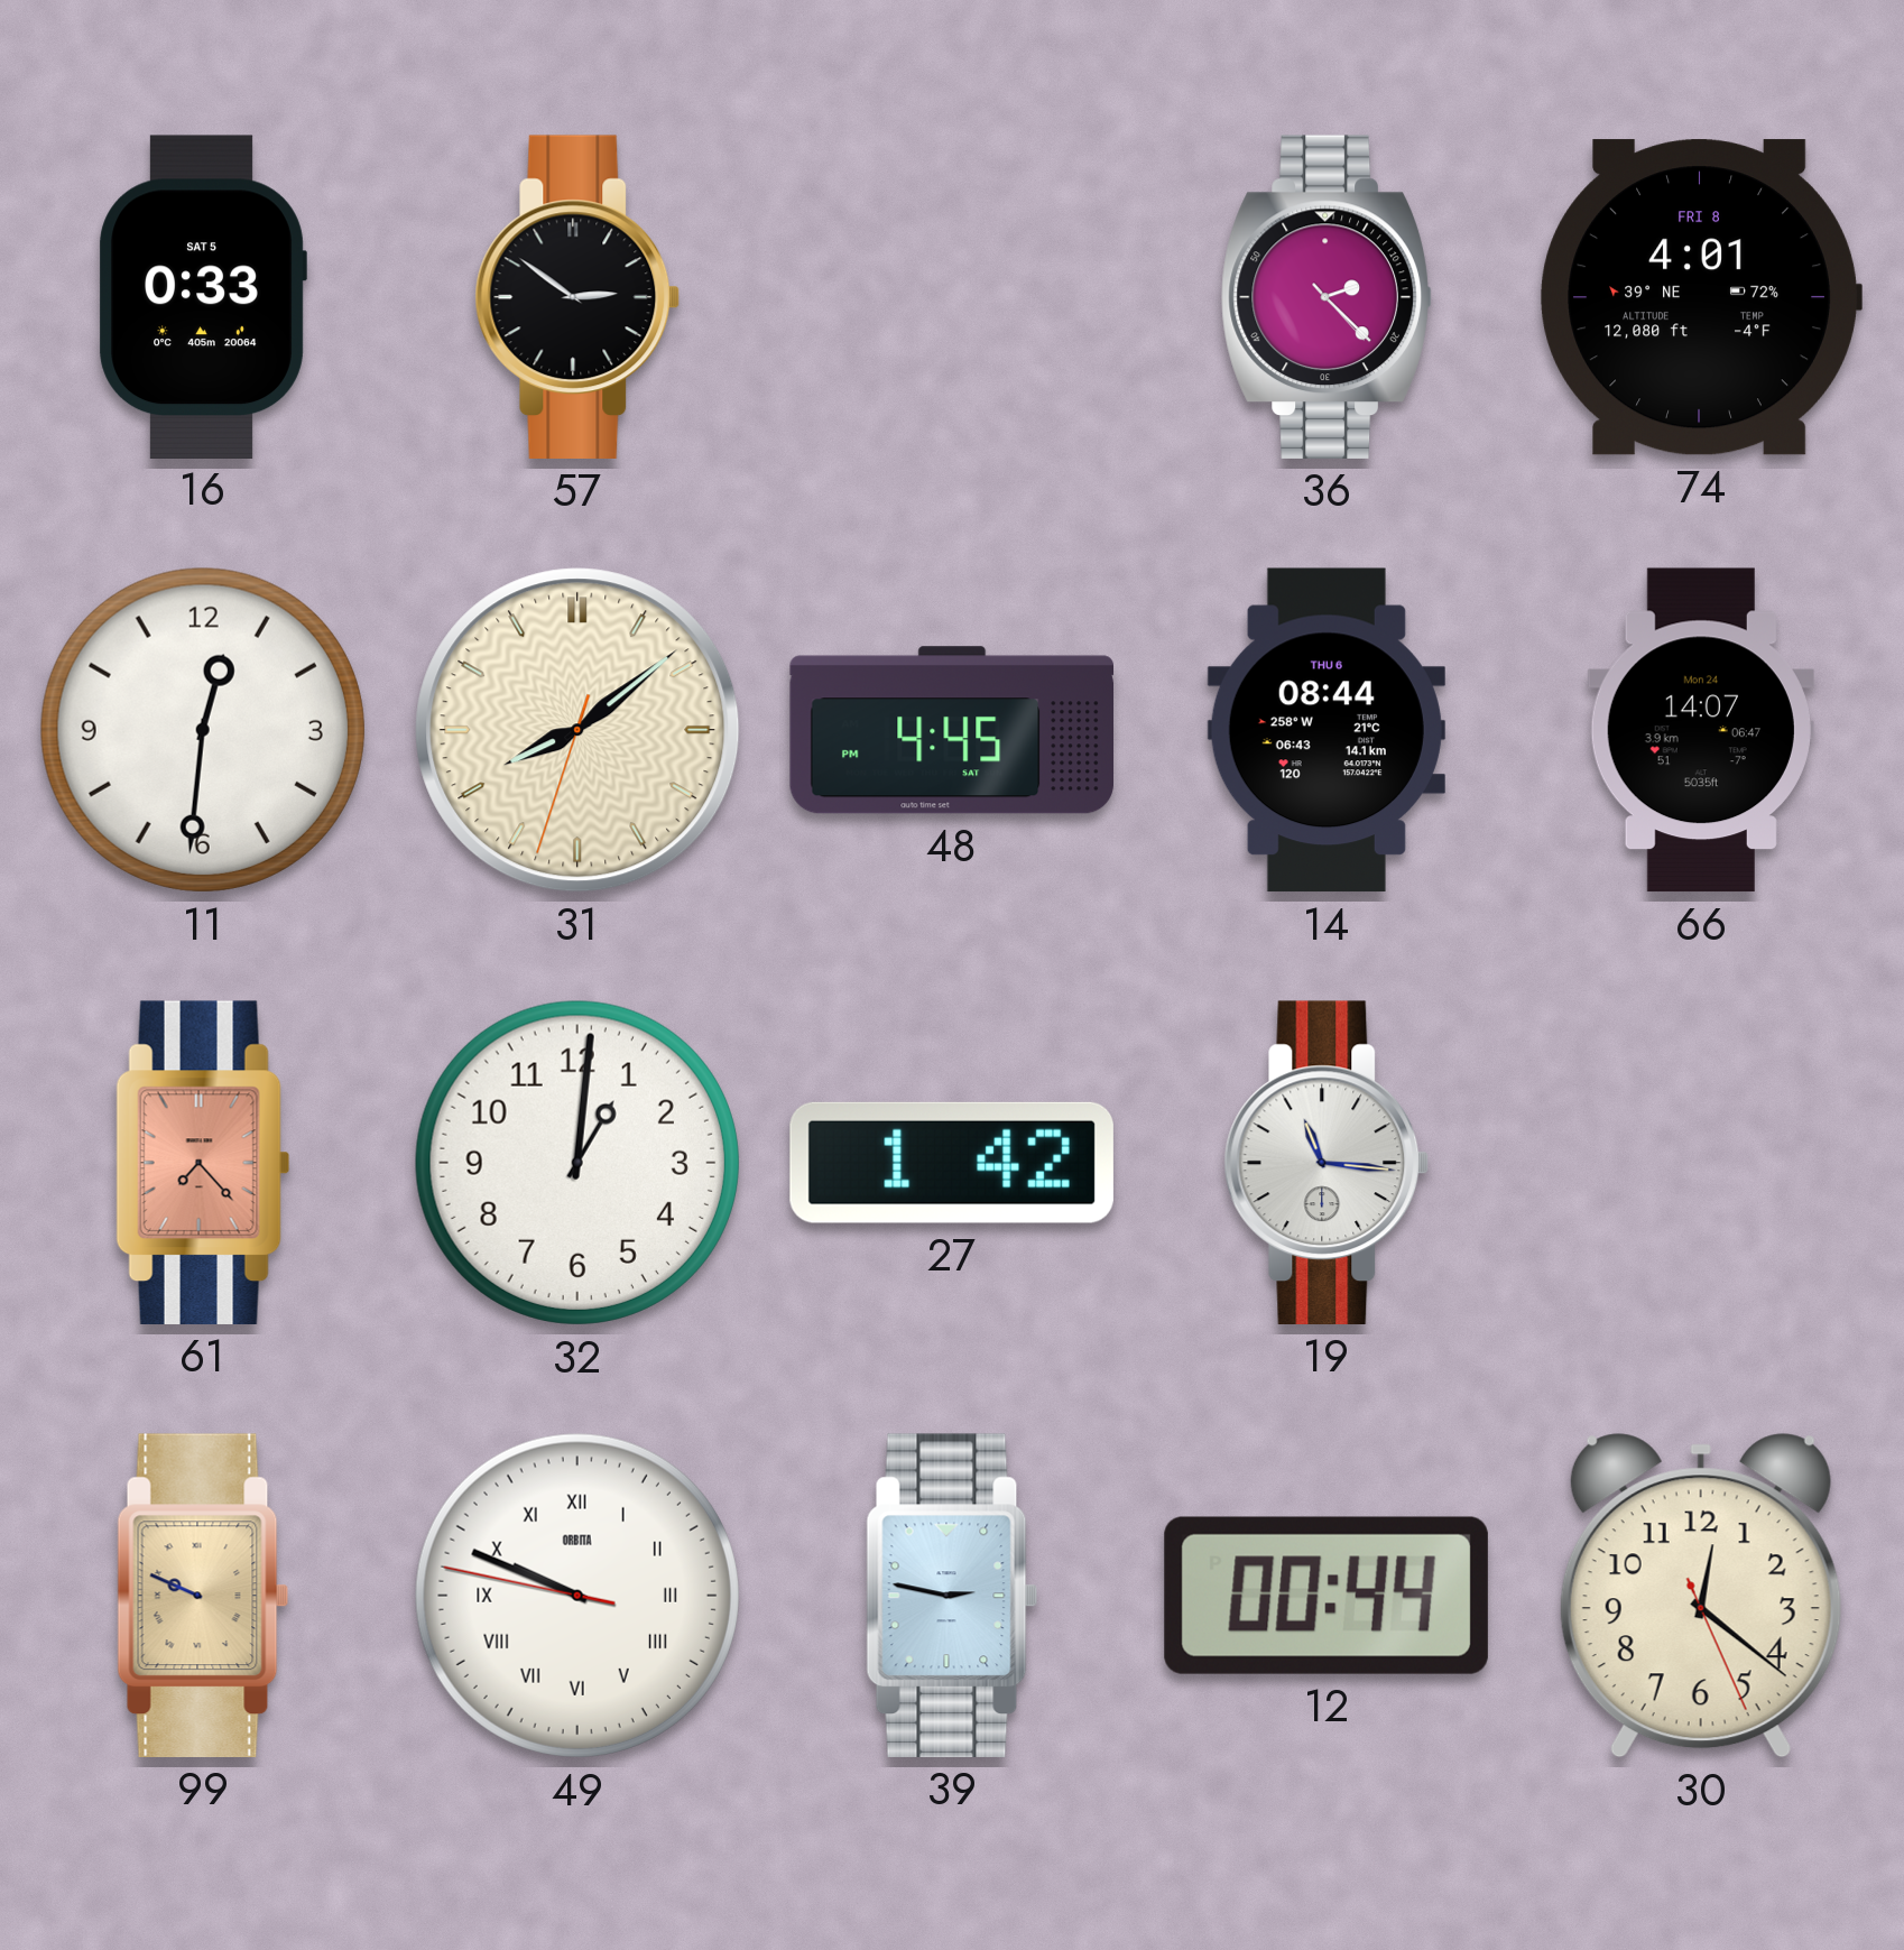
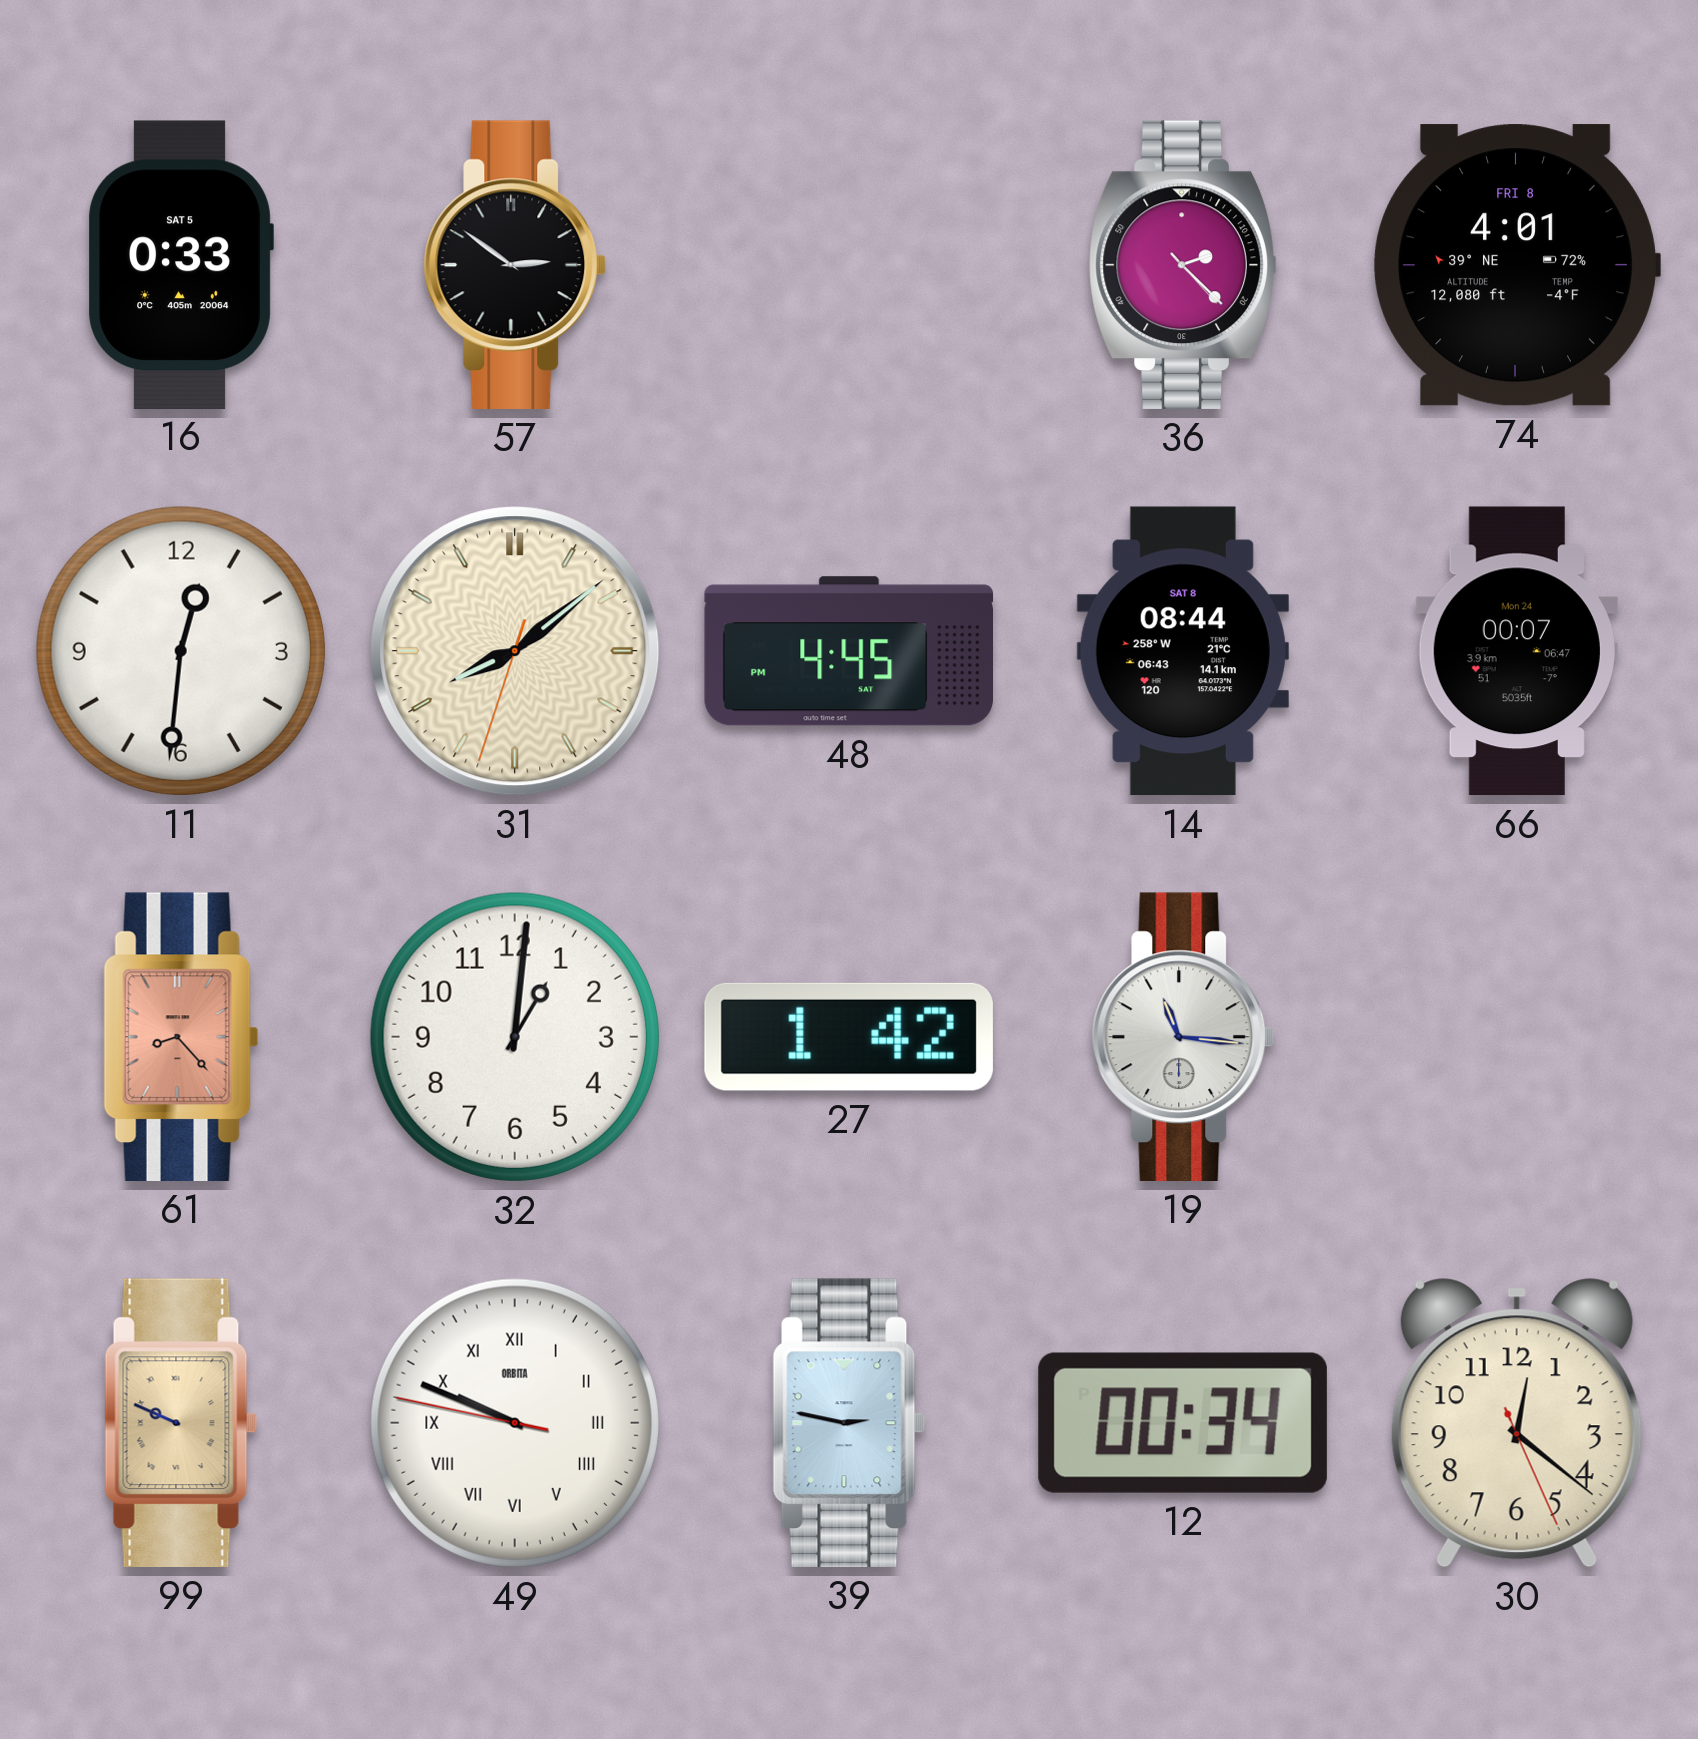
14 date: THU 6 -> SAT 8 (1183, 651)
66: 14:07 -> 00:07 (1517, 651)
61: 7:23 -> 8:23 (181, 1037)
12: 00:44 -> 00:34 (1183, 1423)
